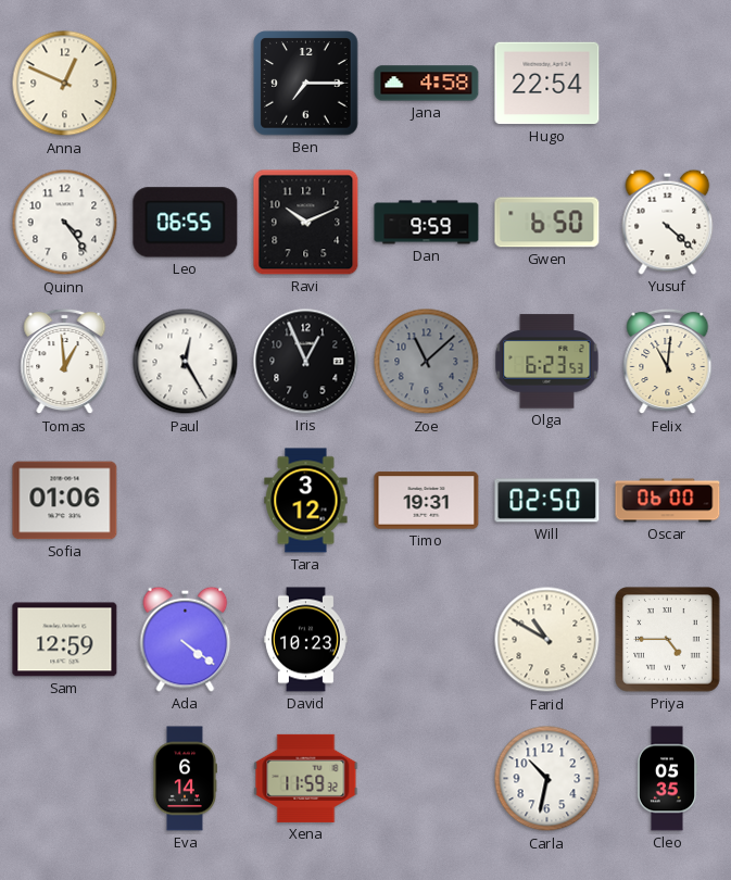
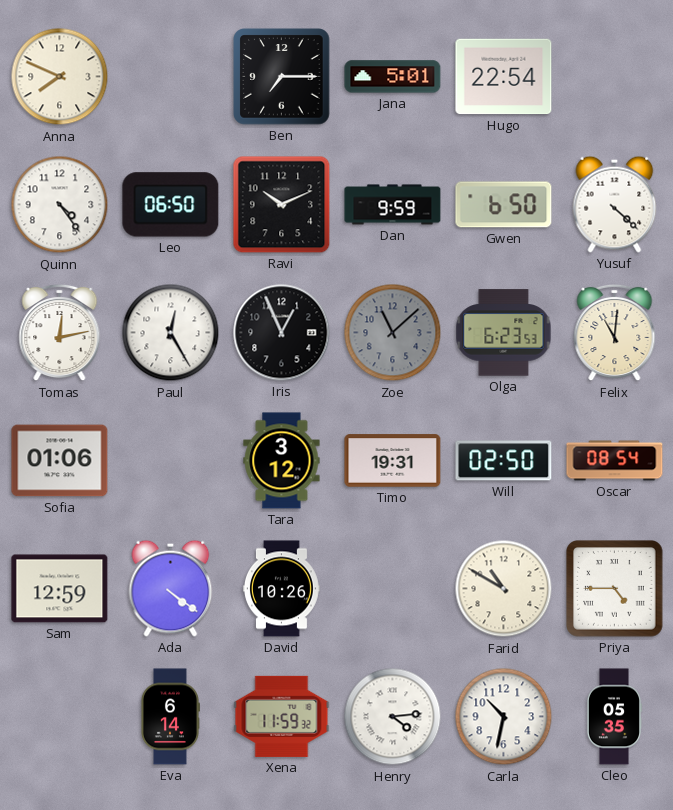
Anna: 12:49 -> 7:49 (60, 77)
Jana: 4:58 -> 5:01 (393, 77)
Leo: 06:55 -> 06:50 (171, 205)
Tomas: 12:59 -> 12:13 (60, 333)
Oscar: 06:00 -> 08:54 (615, 461)
David: 10:23 -> 10:26 (282, 589)
Henry: none -> 4:14 (393, 717)
